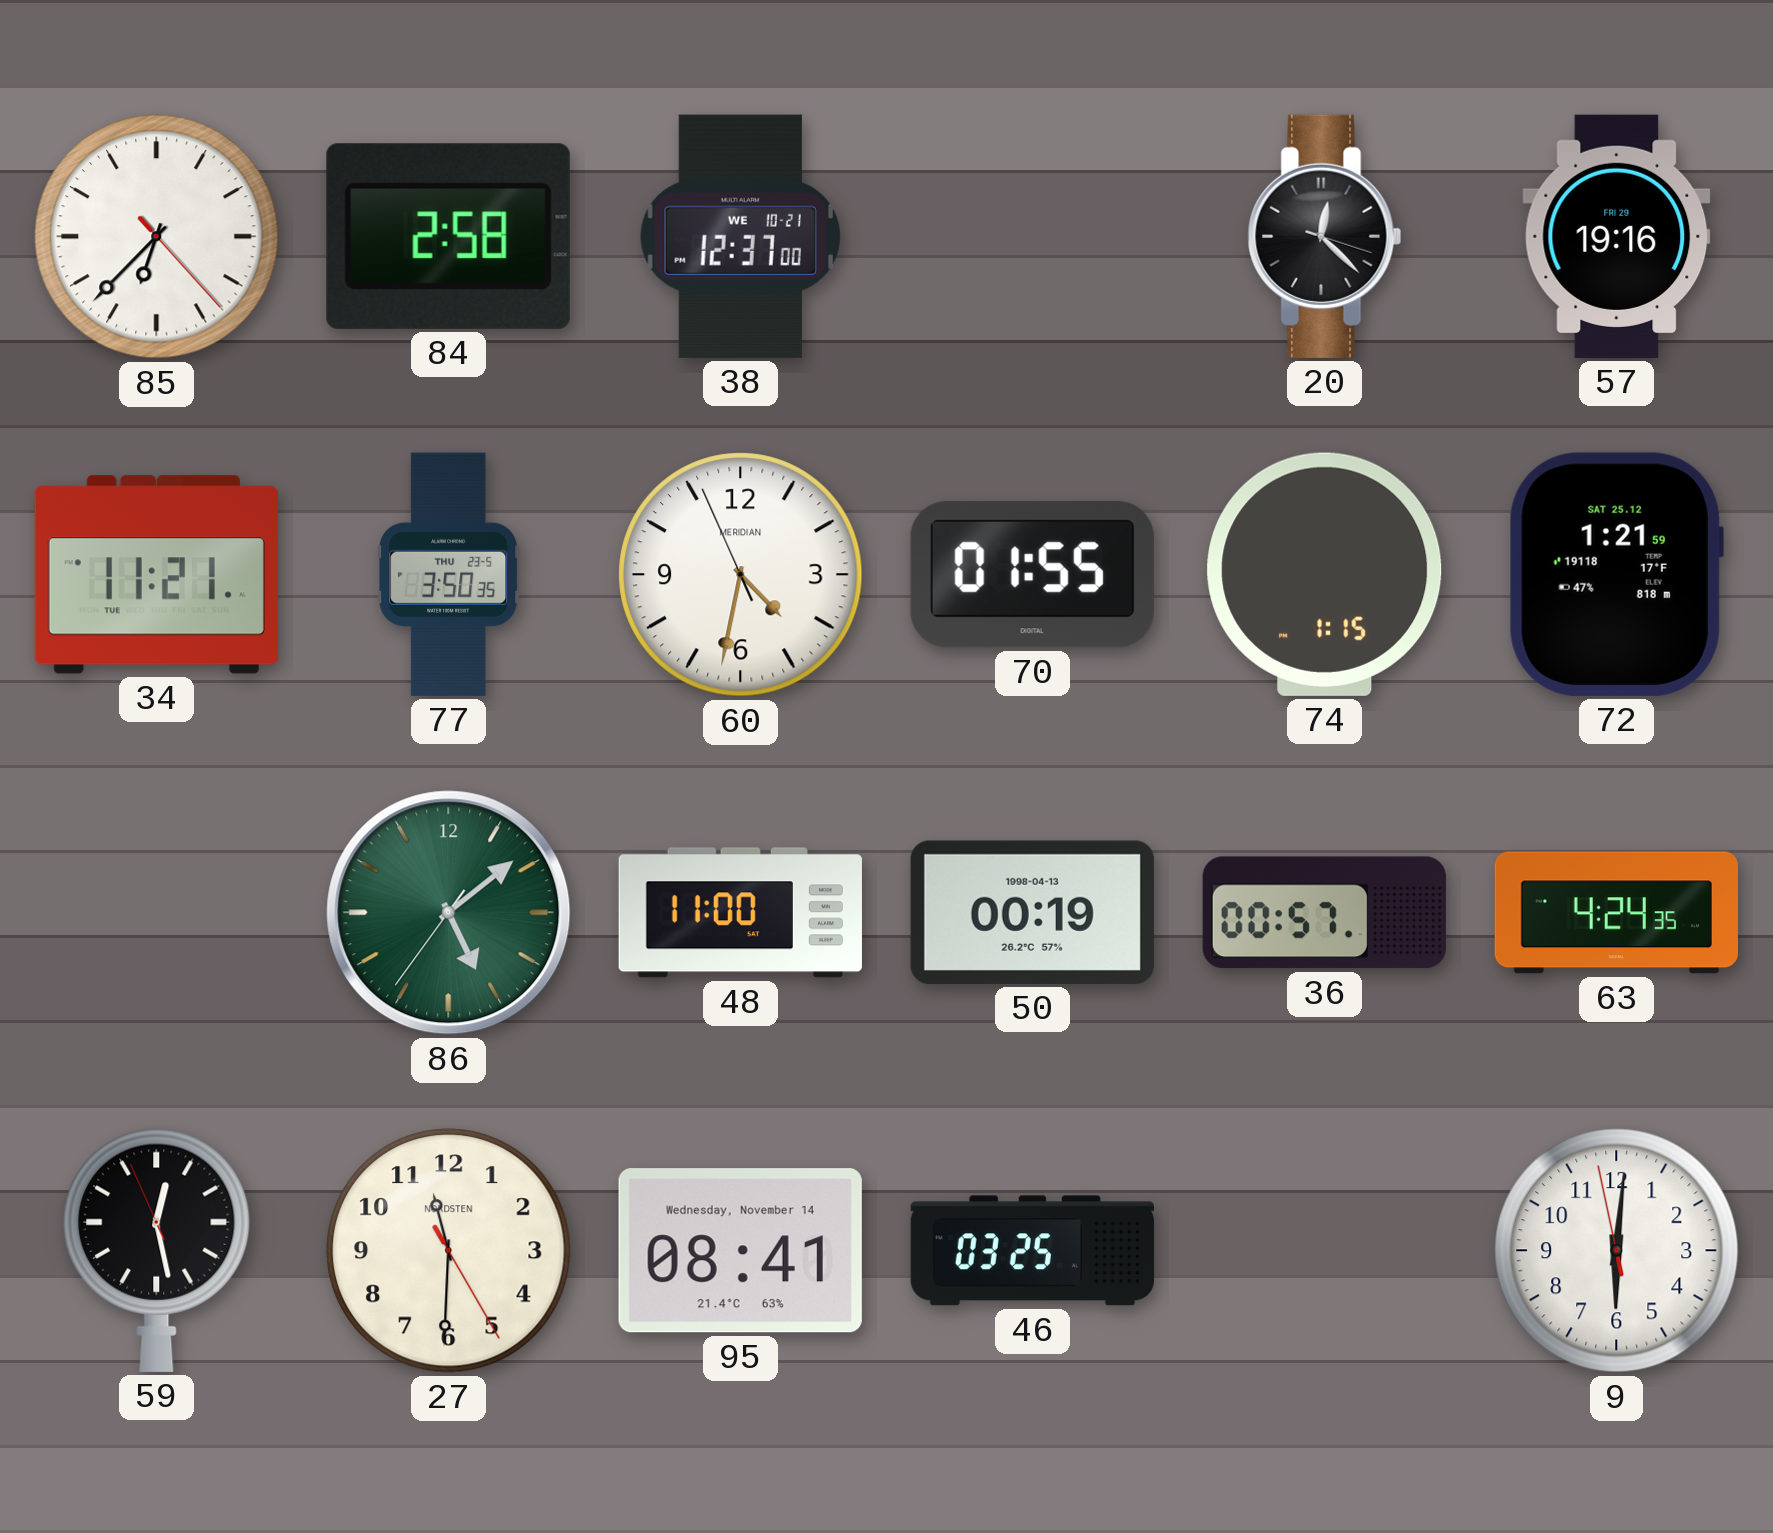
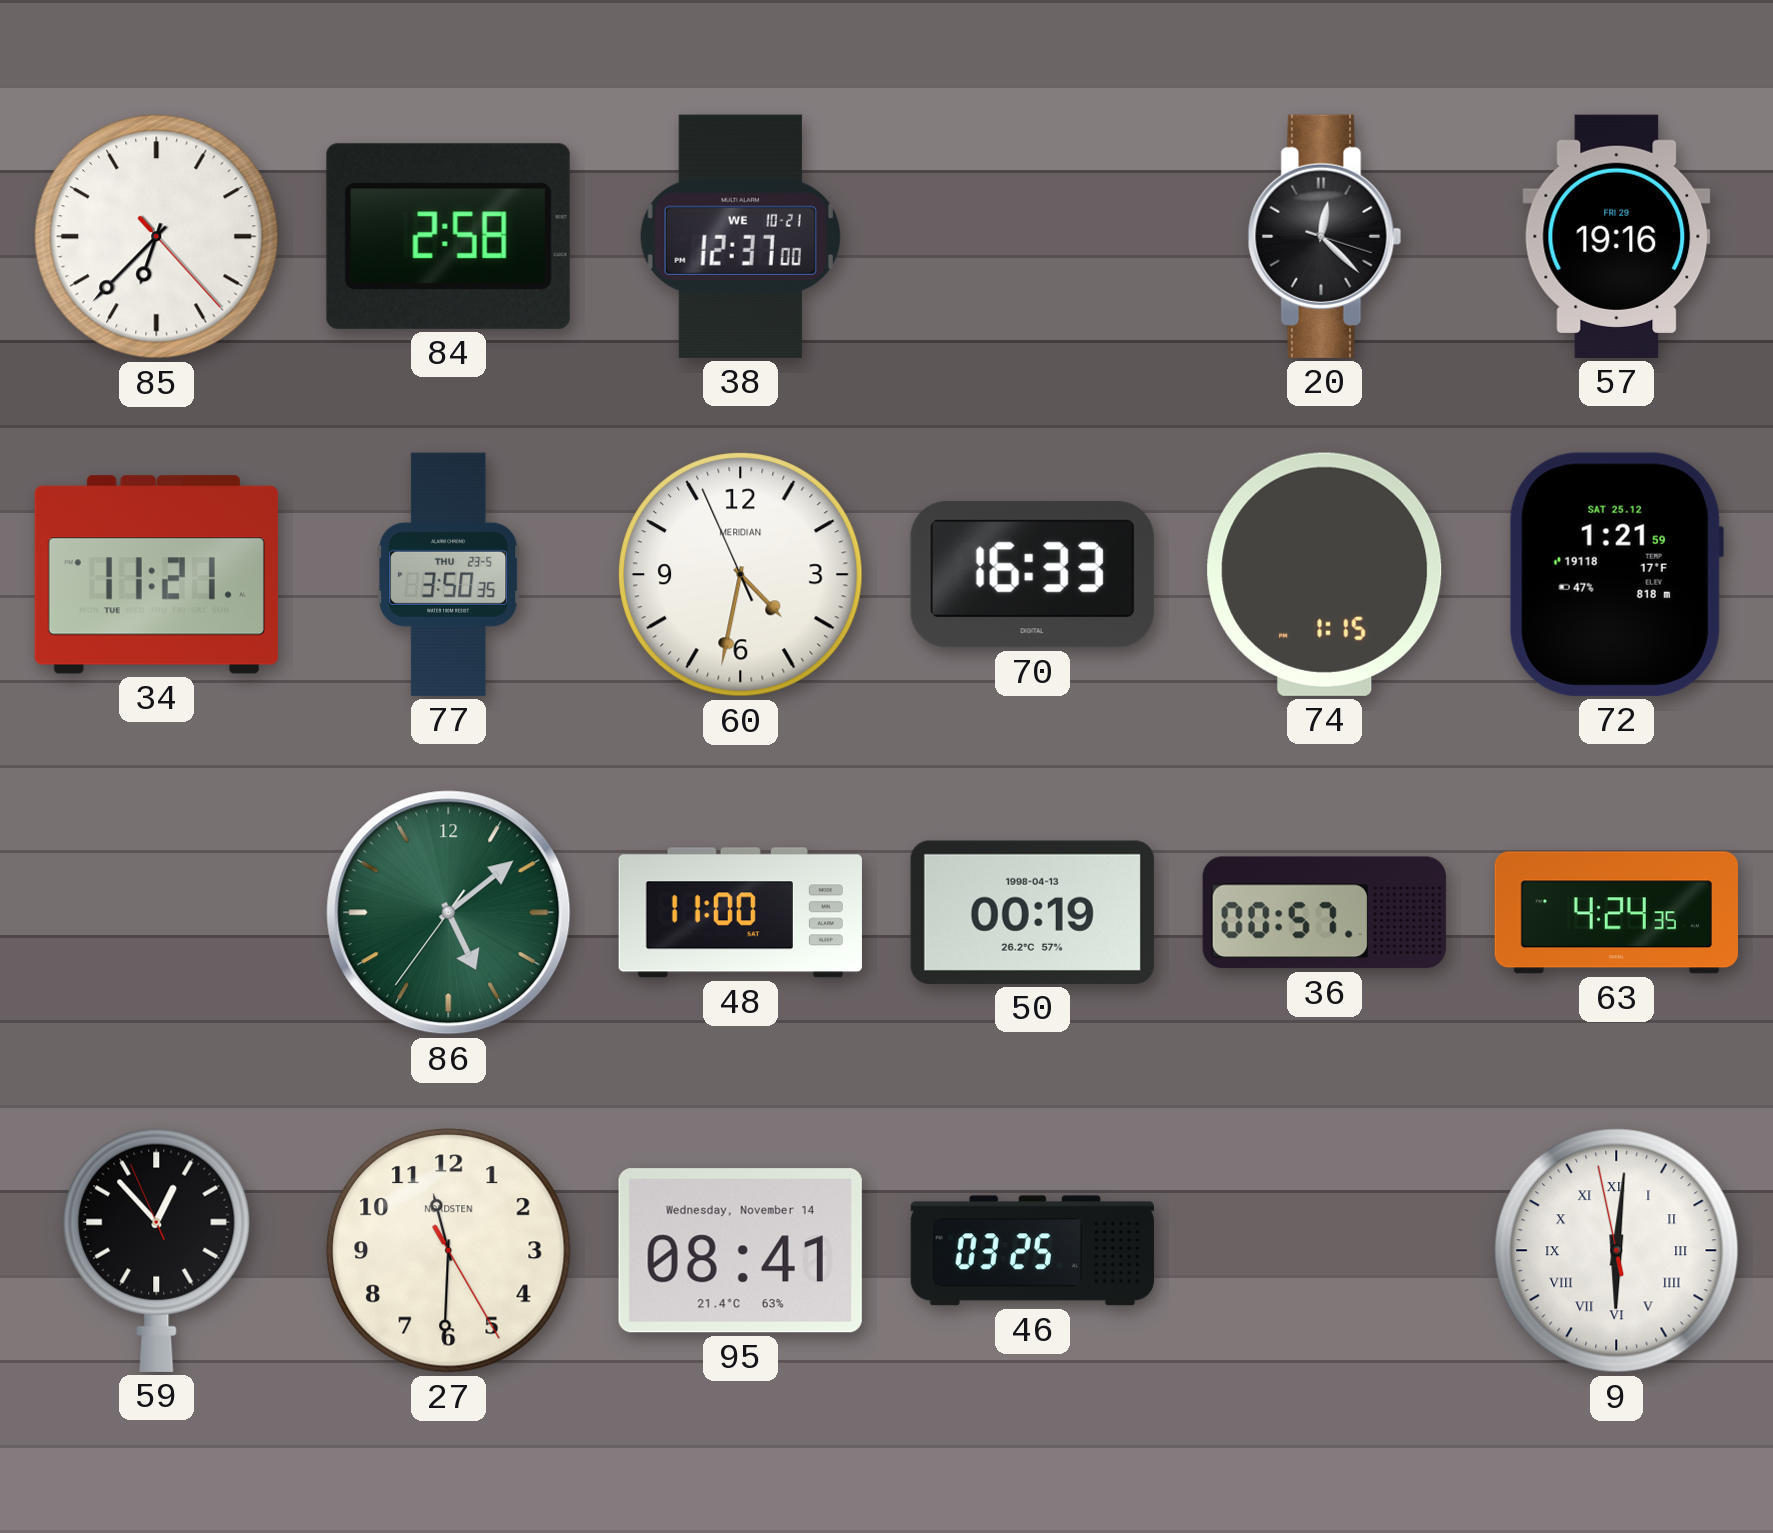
70: 01:55 -> 16:33 (1032, 575)
59: 12:27 -> 12:52 (157, 1250)
9 numerals: Arabic -> Roman (1617, 1251)
